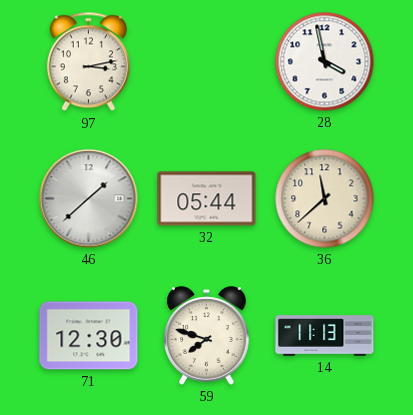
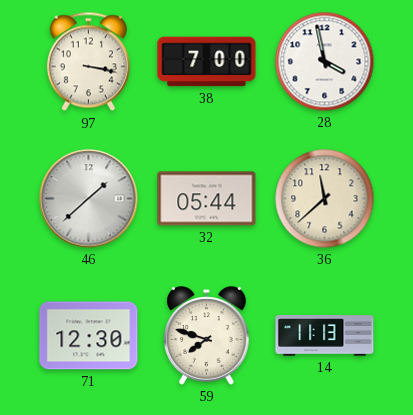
97: 3:13 -> 3:17 (88, 62)
38: none -> 7:00 (207, 62)
